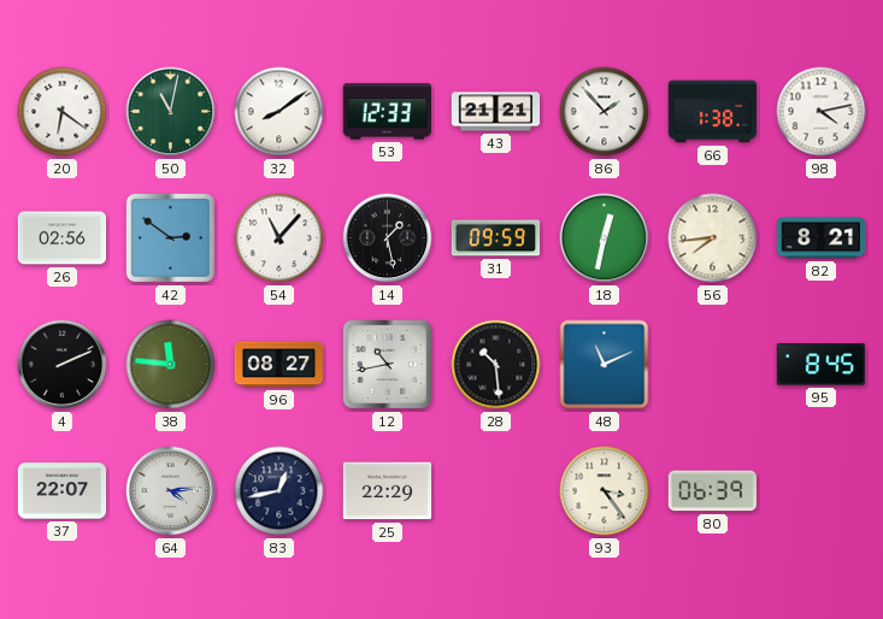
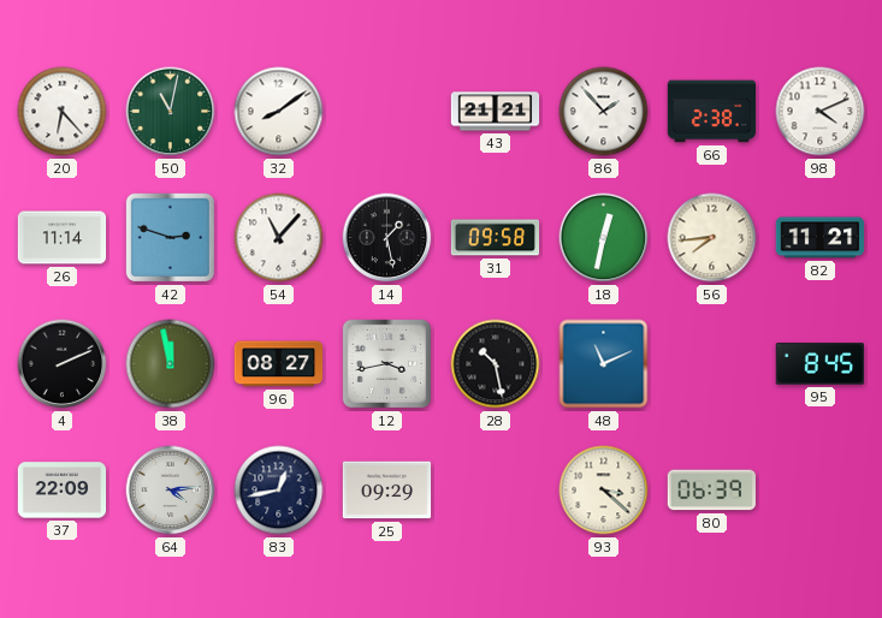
20: 6:21 -> 6:23 (63, 112)
53: 12:33 -> none (387, 112)
66: 1:38 -> 2:38 (711, 112)
98: 4:13 -> 4:11 (821, 112)
26: 02:56 -> 11:14 (63, 238)
42: 2:51 -> 2:48 (170, 237)
31: 09:59 -> 09:58 (496, 238)
82: 8:21 -> 11:21 (821, 238)
38: 11:46 -> 11:58 (171, 364)
12: 10:43 -> 3:43 (386, 363)
28: 10:29 -> 10:28 (496, 364)
37: 22:07 -> 22:09 (63, 491)
25: 22:29 -> 09:29 (387, 491)
93: 3:24 -> 3:22 (604, 491)
